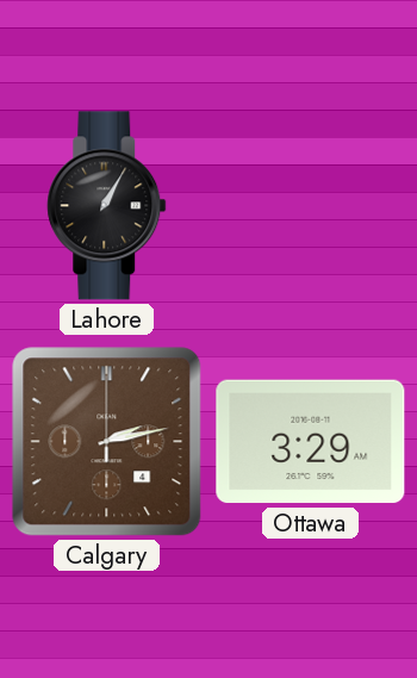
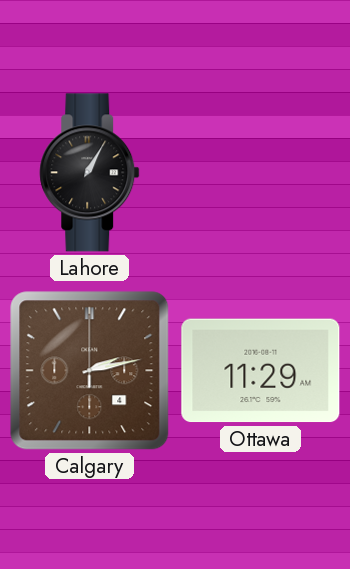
Ottawa: 3:29 -> 11:29 (261, 371)
